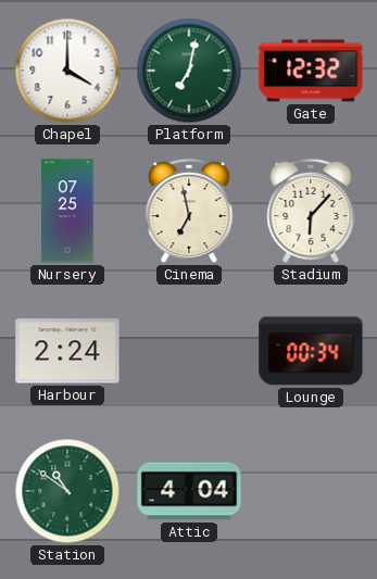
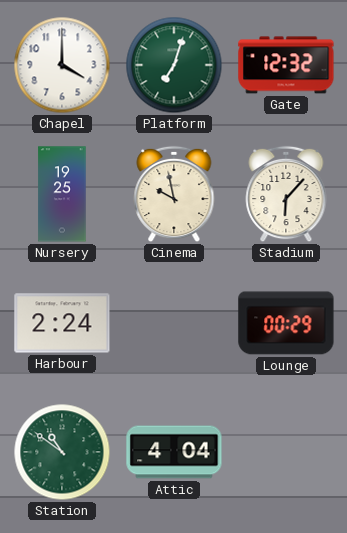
Platform: 7:02 -> 7:03 (174, 65)
Nursery: 07:25 -> 19:25 (62, 194)
Cinema: 6:58 -> 9:58 (174, 194)
Lounge: 00:34 -> 00:29 (286, 323)
